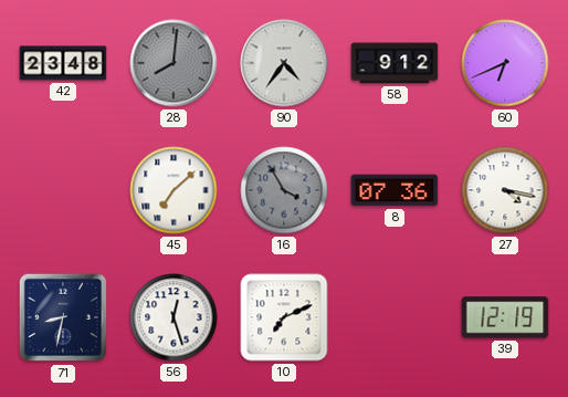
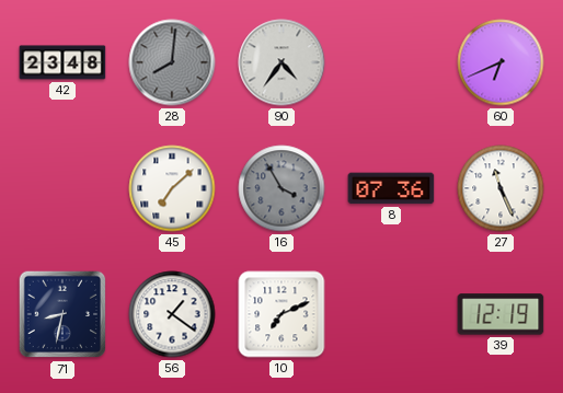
58: 9:12 -> none (395, 63)
27: 4:17 -> 11:26 (501, 188)
56: 12:27 -> 1:21 (172, 314)
